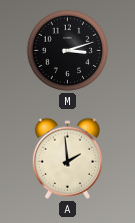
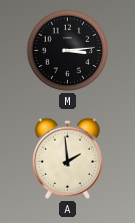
M: 3:12 -> 3:14 (68, 51)
